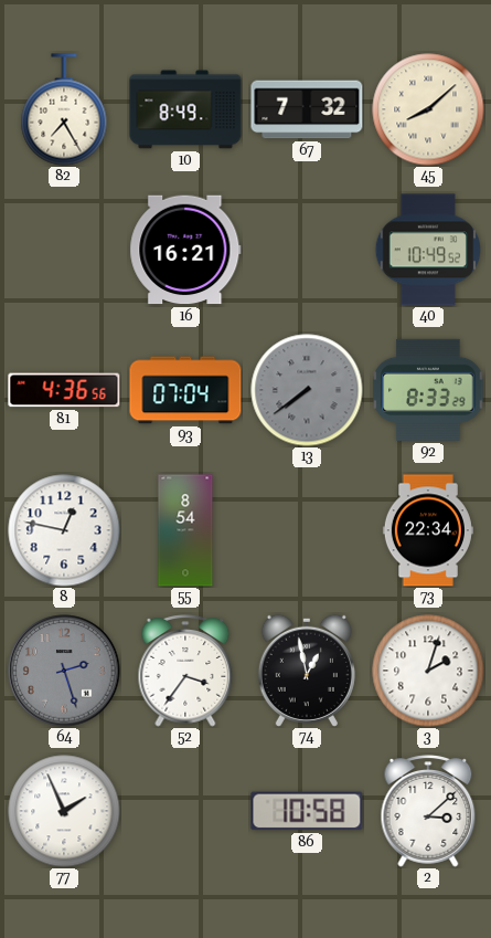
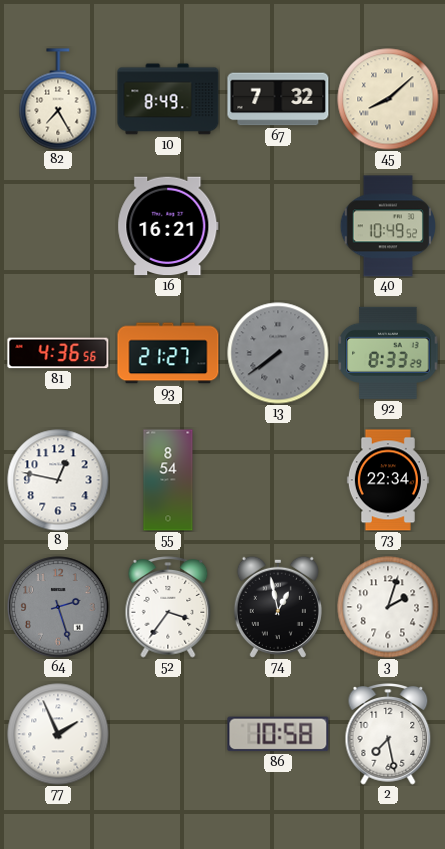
93: 07:04 -> 21:27 (168, 353)
2: 3:08 -> 7:28 (388, 734)
